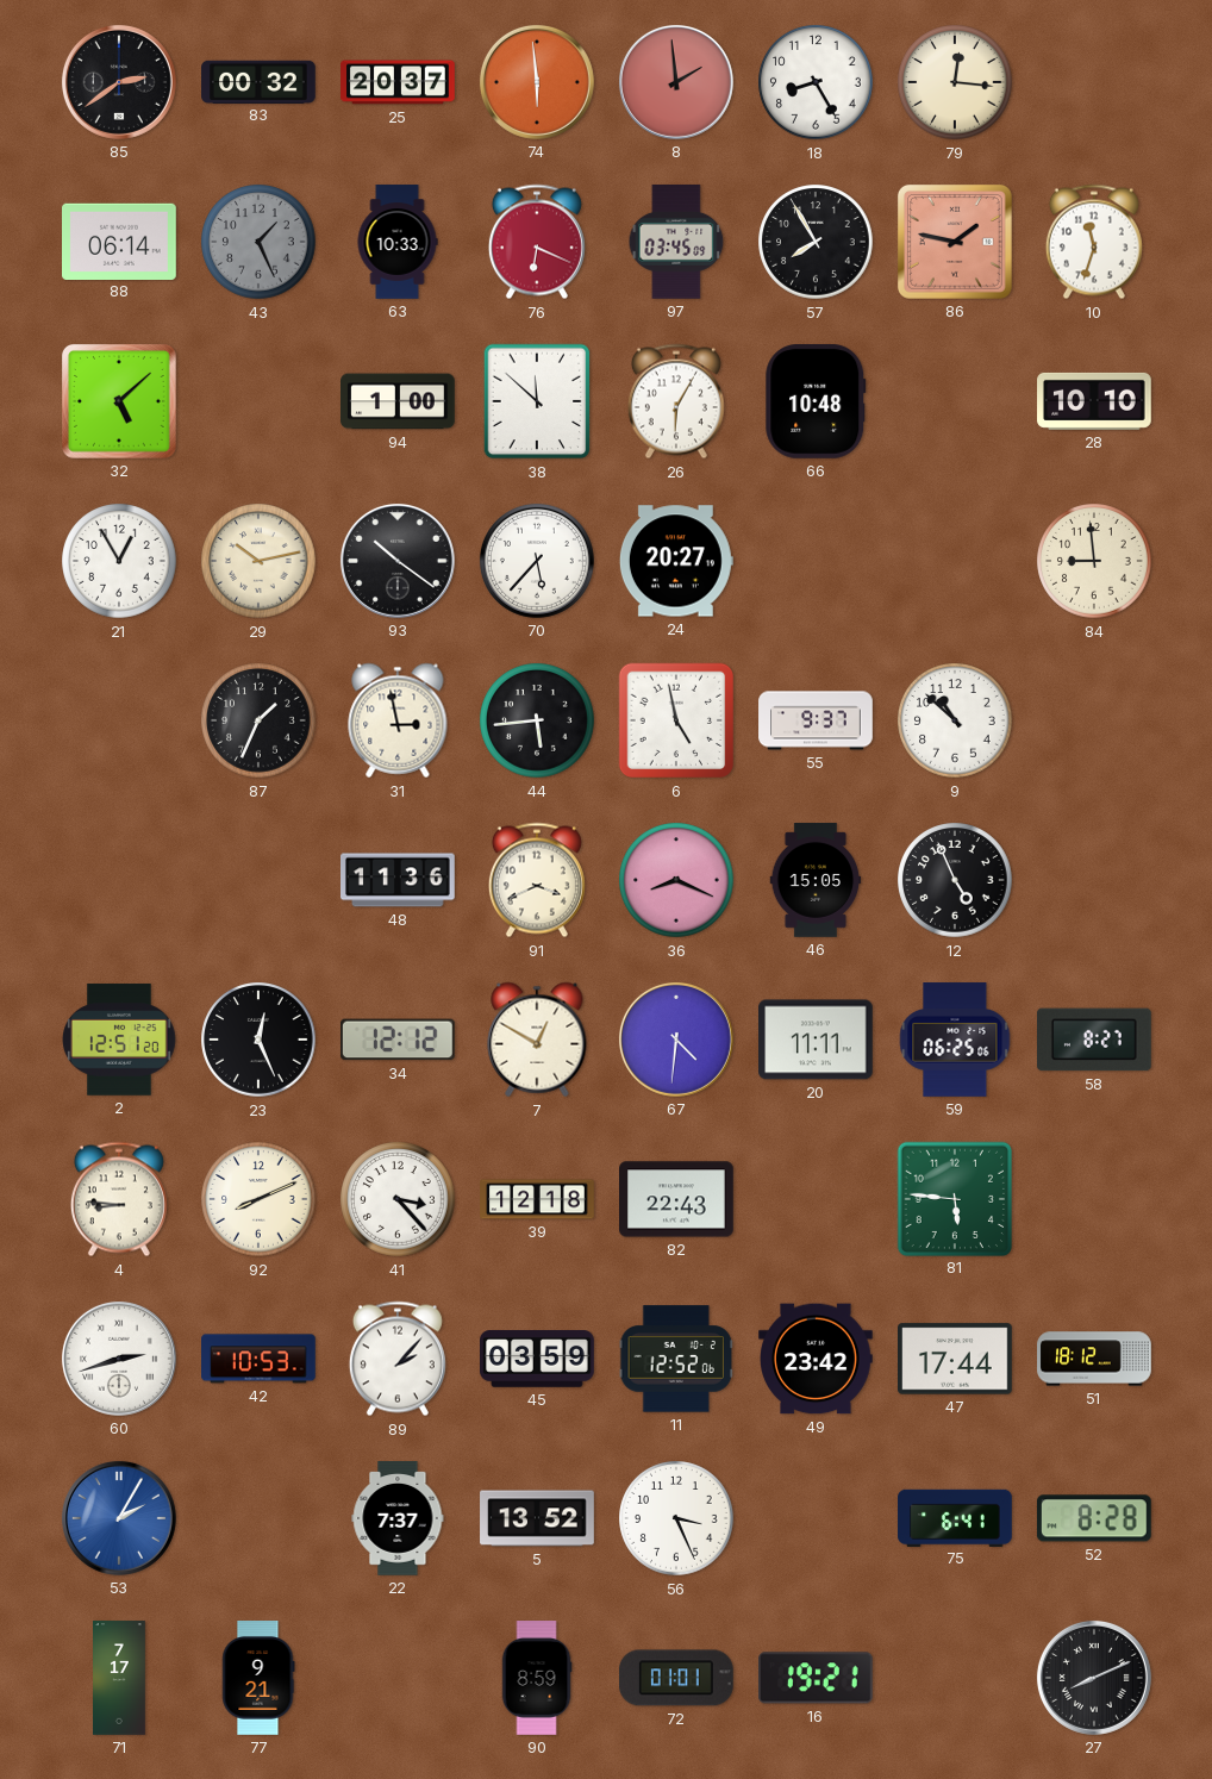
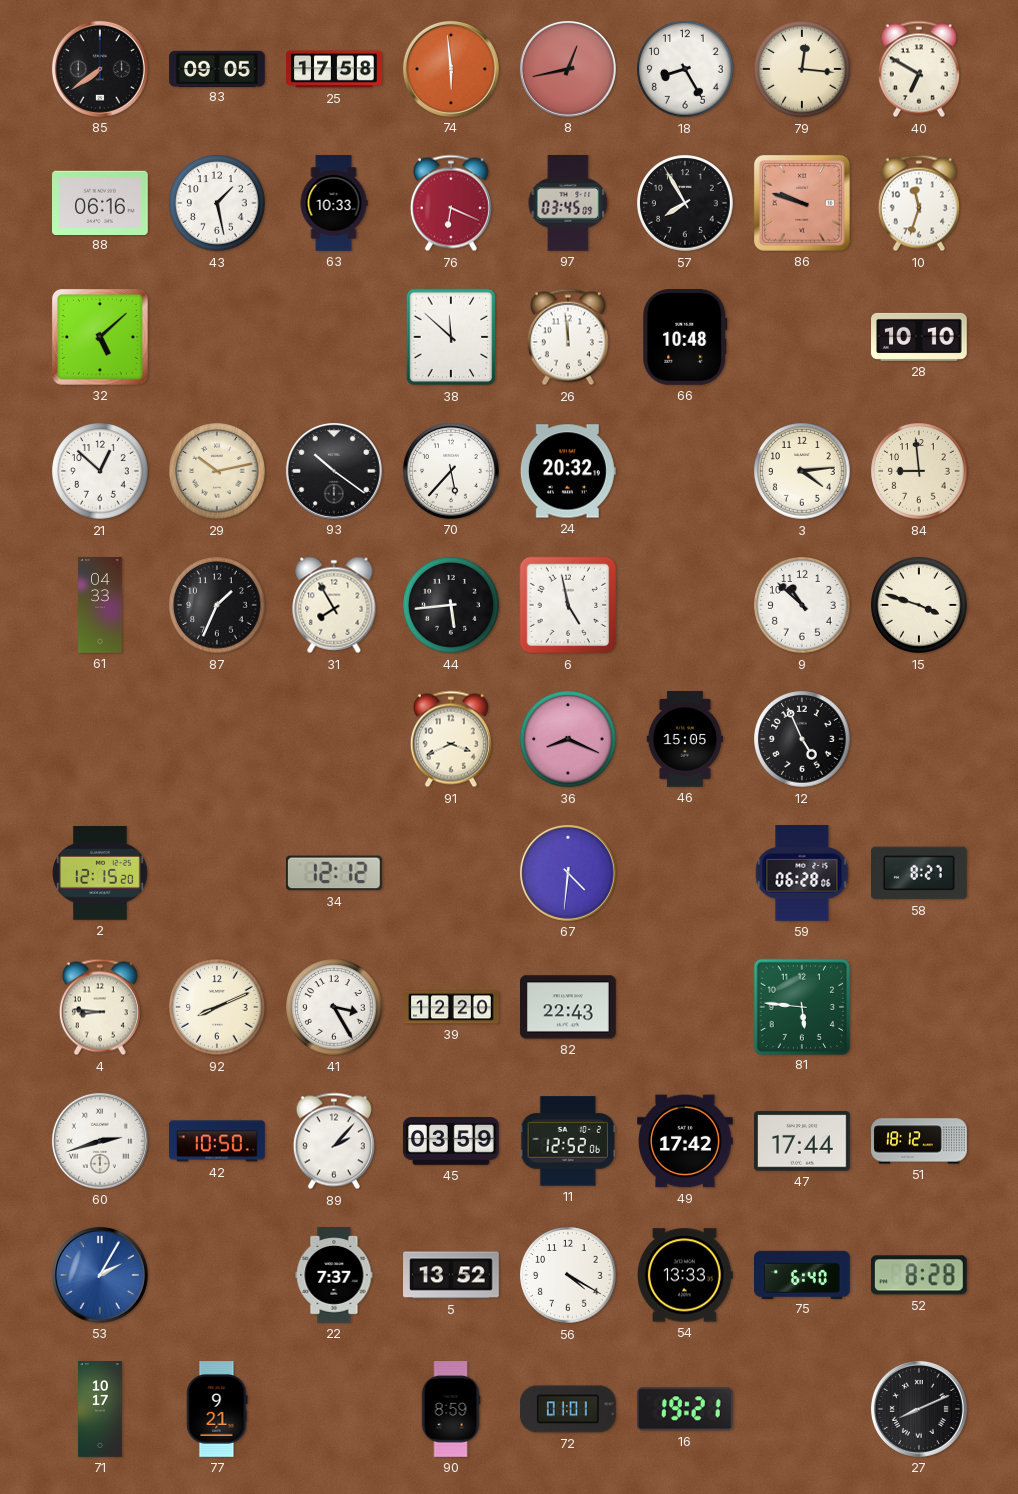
85: 2:39 -> 7:39 (100, 69)
83: 00:32 -> 09:05 (217, 68)
25: 20:37 -> 17:58 (334, 69)
8: 1:59 -> 12:43 (568, 69)
40: none -> 6:50 (919, 69)
88: 06:14 -> 06:16 (101, 202)
43: 1:26 -> 1:28 (217, 203)
43 dial: grey -> white (217, 203)
86: 1:47 -> 9:48 (802, 203)
94: 1:00 -> none (399, 401)
26: 6:05 -> 11:59 (568, 337)
21: 12:55 -> 12:52 (100, 471)
24: 20:27 -> 20:32 (568, 471)
3: none -> 4:14 (802, 471)
61: none -> 04:33 (100, 605)
31: 2:58 -> 7:55 (334, 605)
55: 9:37 -> none (816, 720)
15: none -> 3:48 (919, 605)
48: 11:36 -> none (399, 880)
2: 12:51 -> 12:15 (100, 873)
23: 12:26 -> none (258, 1040)
7: 12:50 -> none (537, 1040)
20: 11:11 -> none (817, 1040)
59: 06:25 -> 06:28 (802, 873)
41: 3:23 -> 3:25 (334, 1007)
39: 12:18 -> 12:20 (451, 1007)
42: 10:53 -> 10:50 (218, 1141)
49: 23:42 -> 17:42 (685, 1141)
56: 3:26 -> 4:20 (568, 1275)
54: none -> 13:33 (685, 1275)
75: 6:41 -> 6:40 (802, 1274)
71: 7:17 -> 10:17 (101, 1409)
